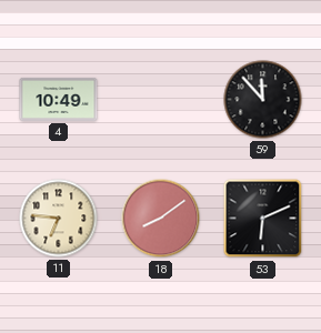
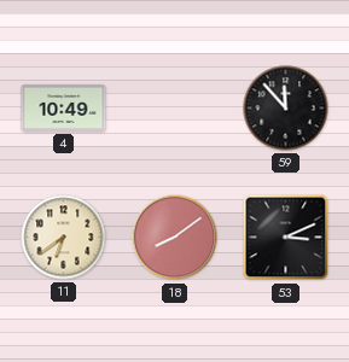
11: 6:46 -> 6:39 (64, 238)
53: 6:11 -> 3:11 (286, 238)
